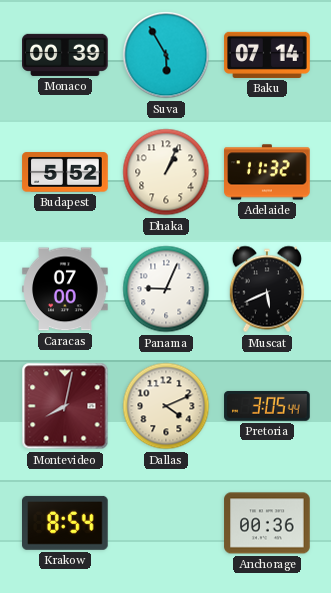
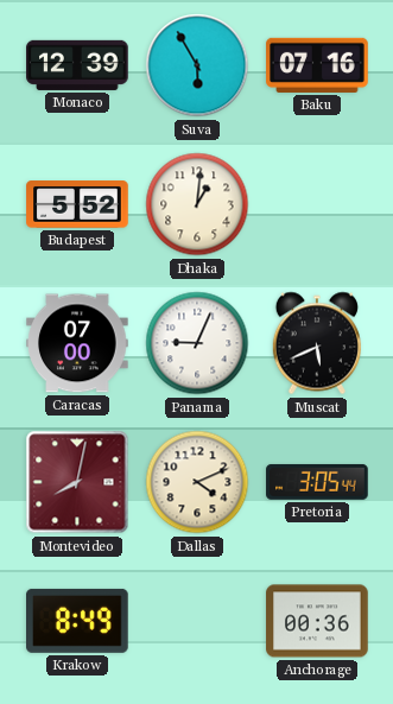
Monaco: 00:39 -> 12:39 (77, 65)
Baku: 07:14 -> 07:16 (317, 65)
Dhaka: 1:04 -> 1:01 (197, 204)
Adelaide: 11:32 -> none (267, 172)
Krakow: 8:54 -> 8:49 (78, 621)
